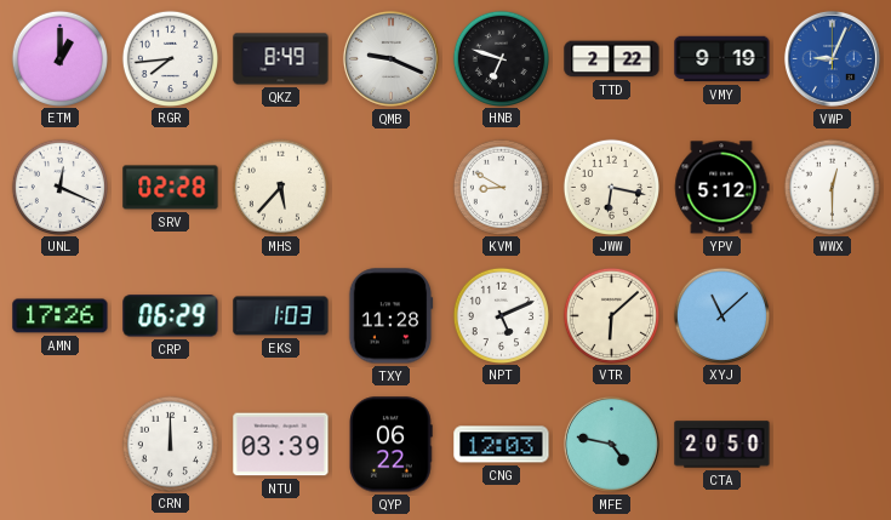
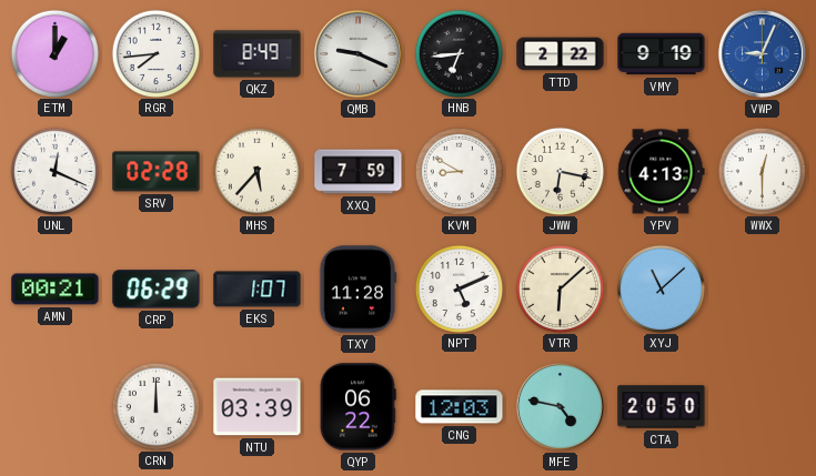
HNB: 6:48 -> 6:44 (459, 53)
XXQ: none -> 7:59 (359, 172)
YPV: 5:12 -> 4:13 (661, 172)
AMN: 17:26 -> 00:21 (56, 290)
EKS: 1:03 -> 1:07 (258, 290)
